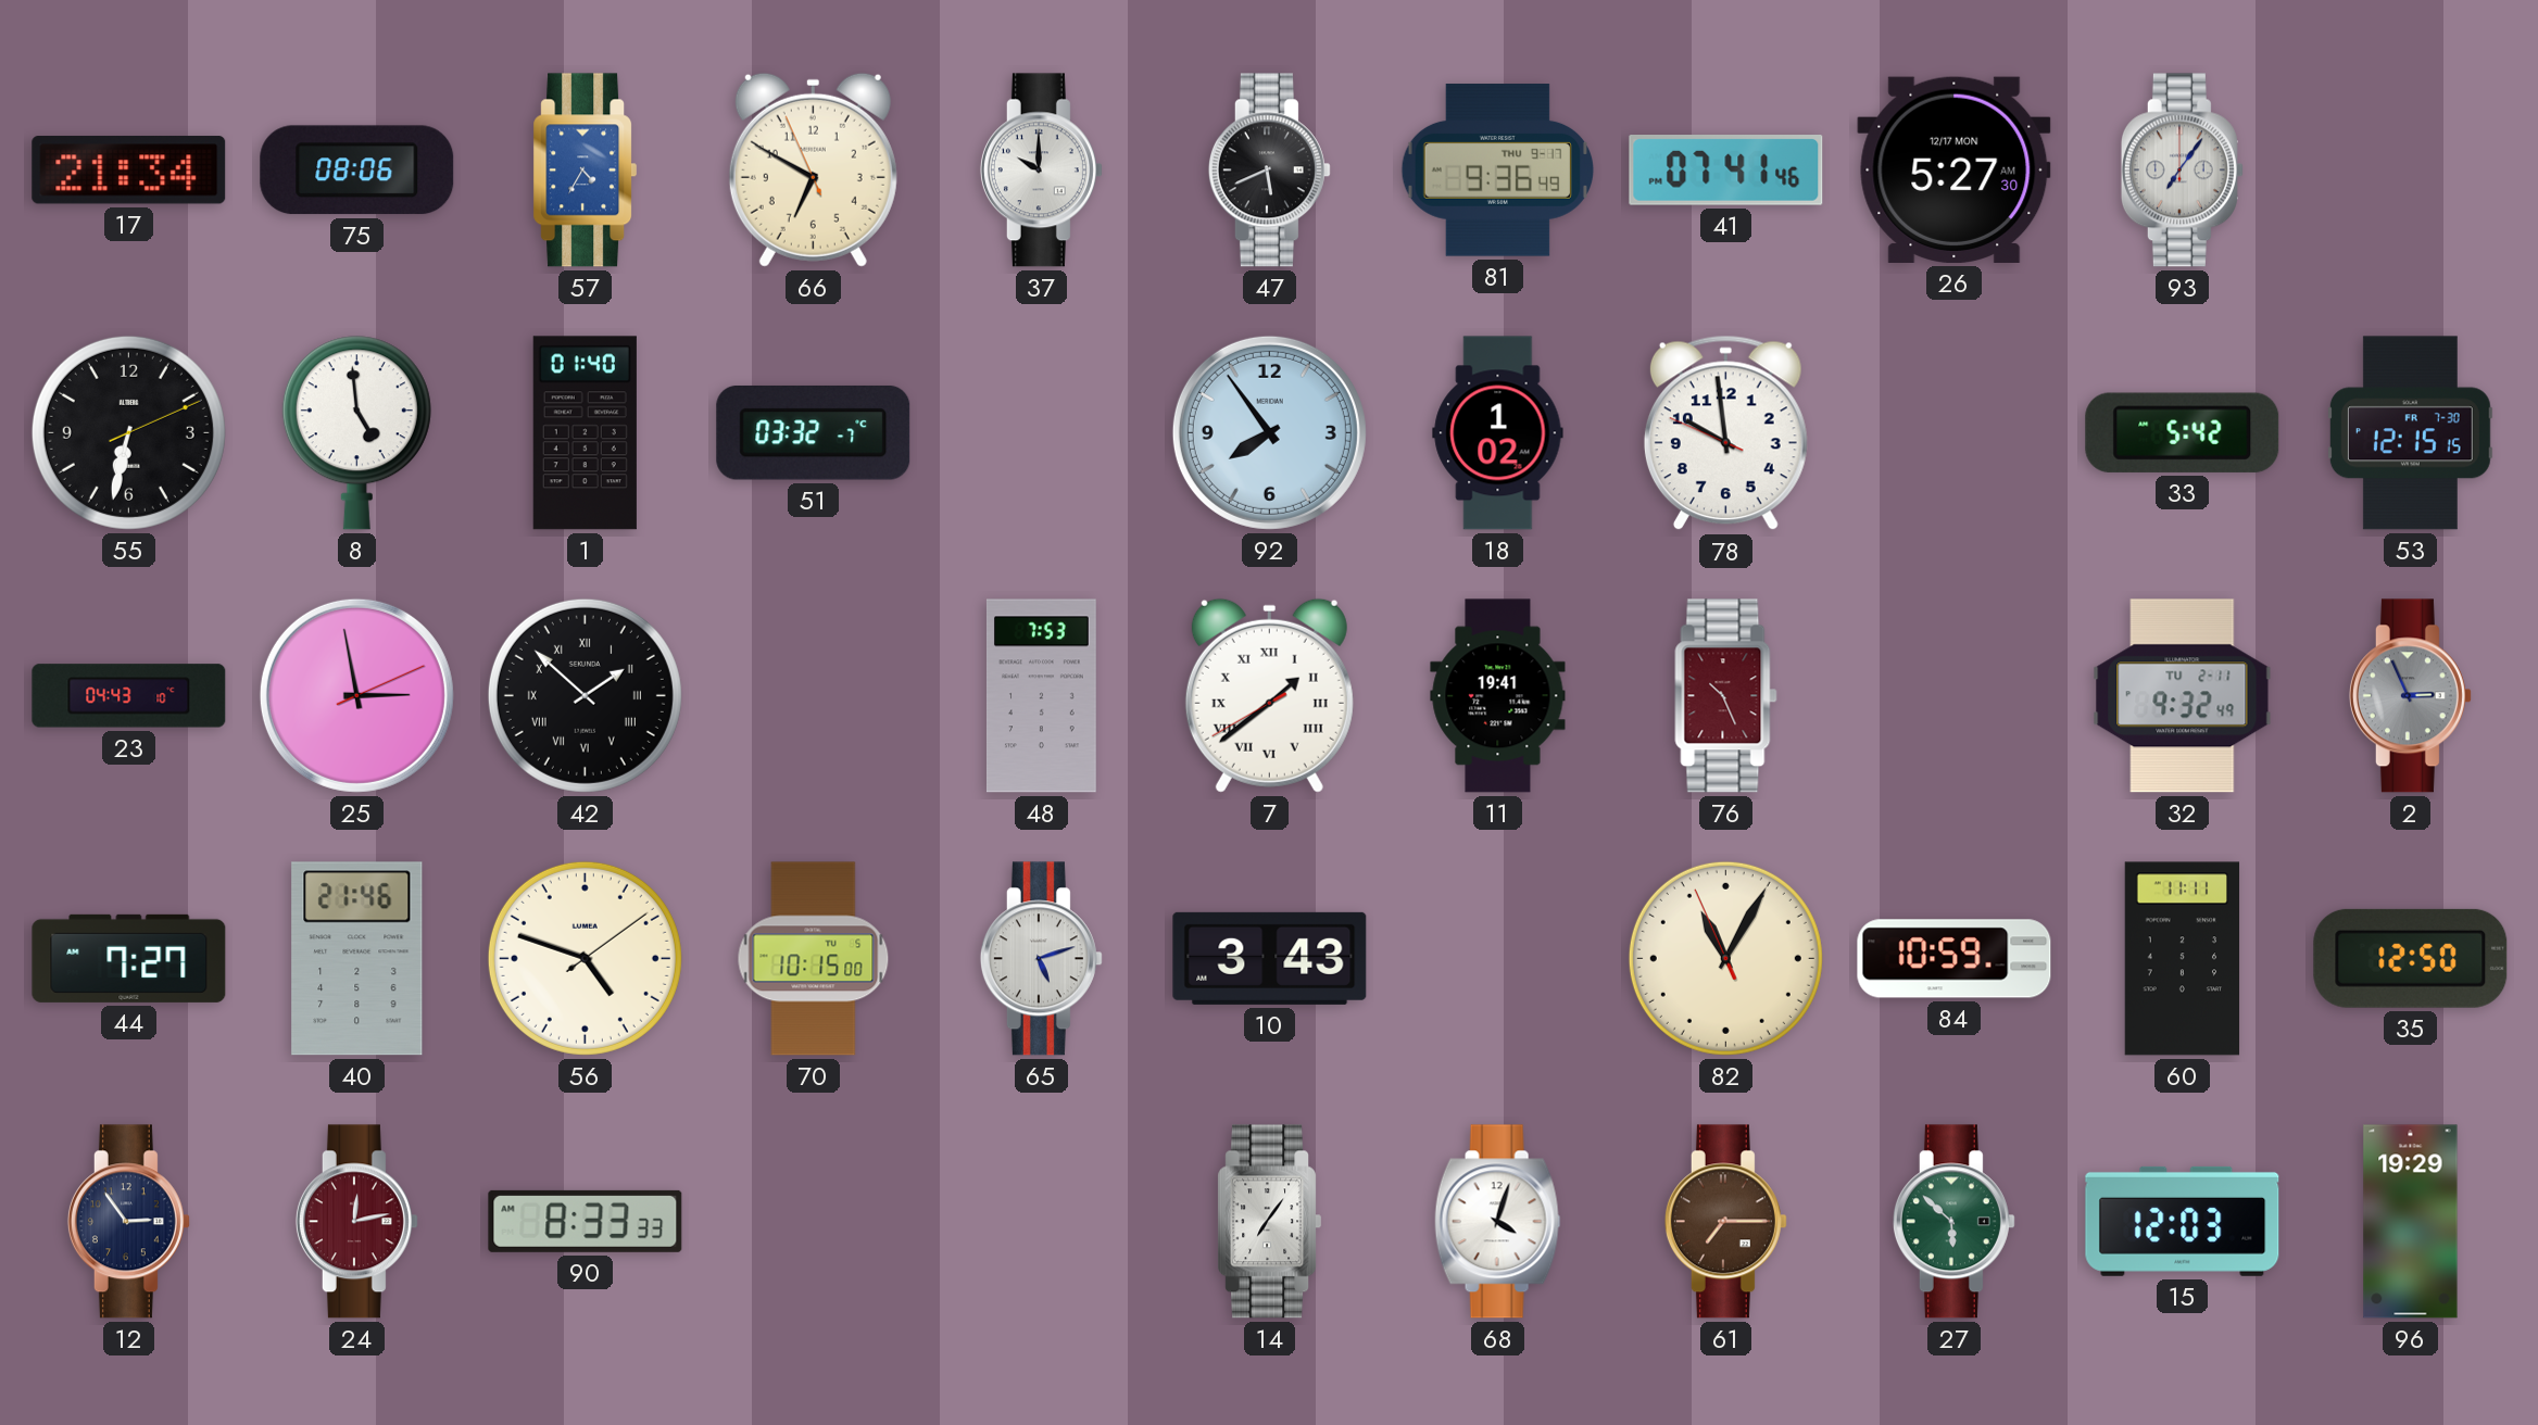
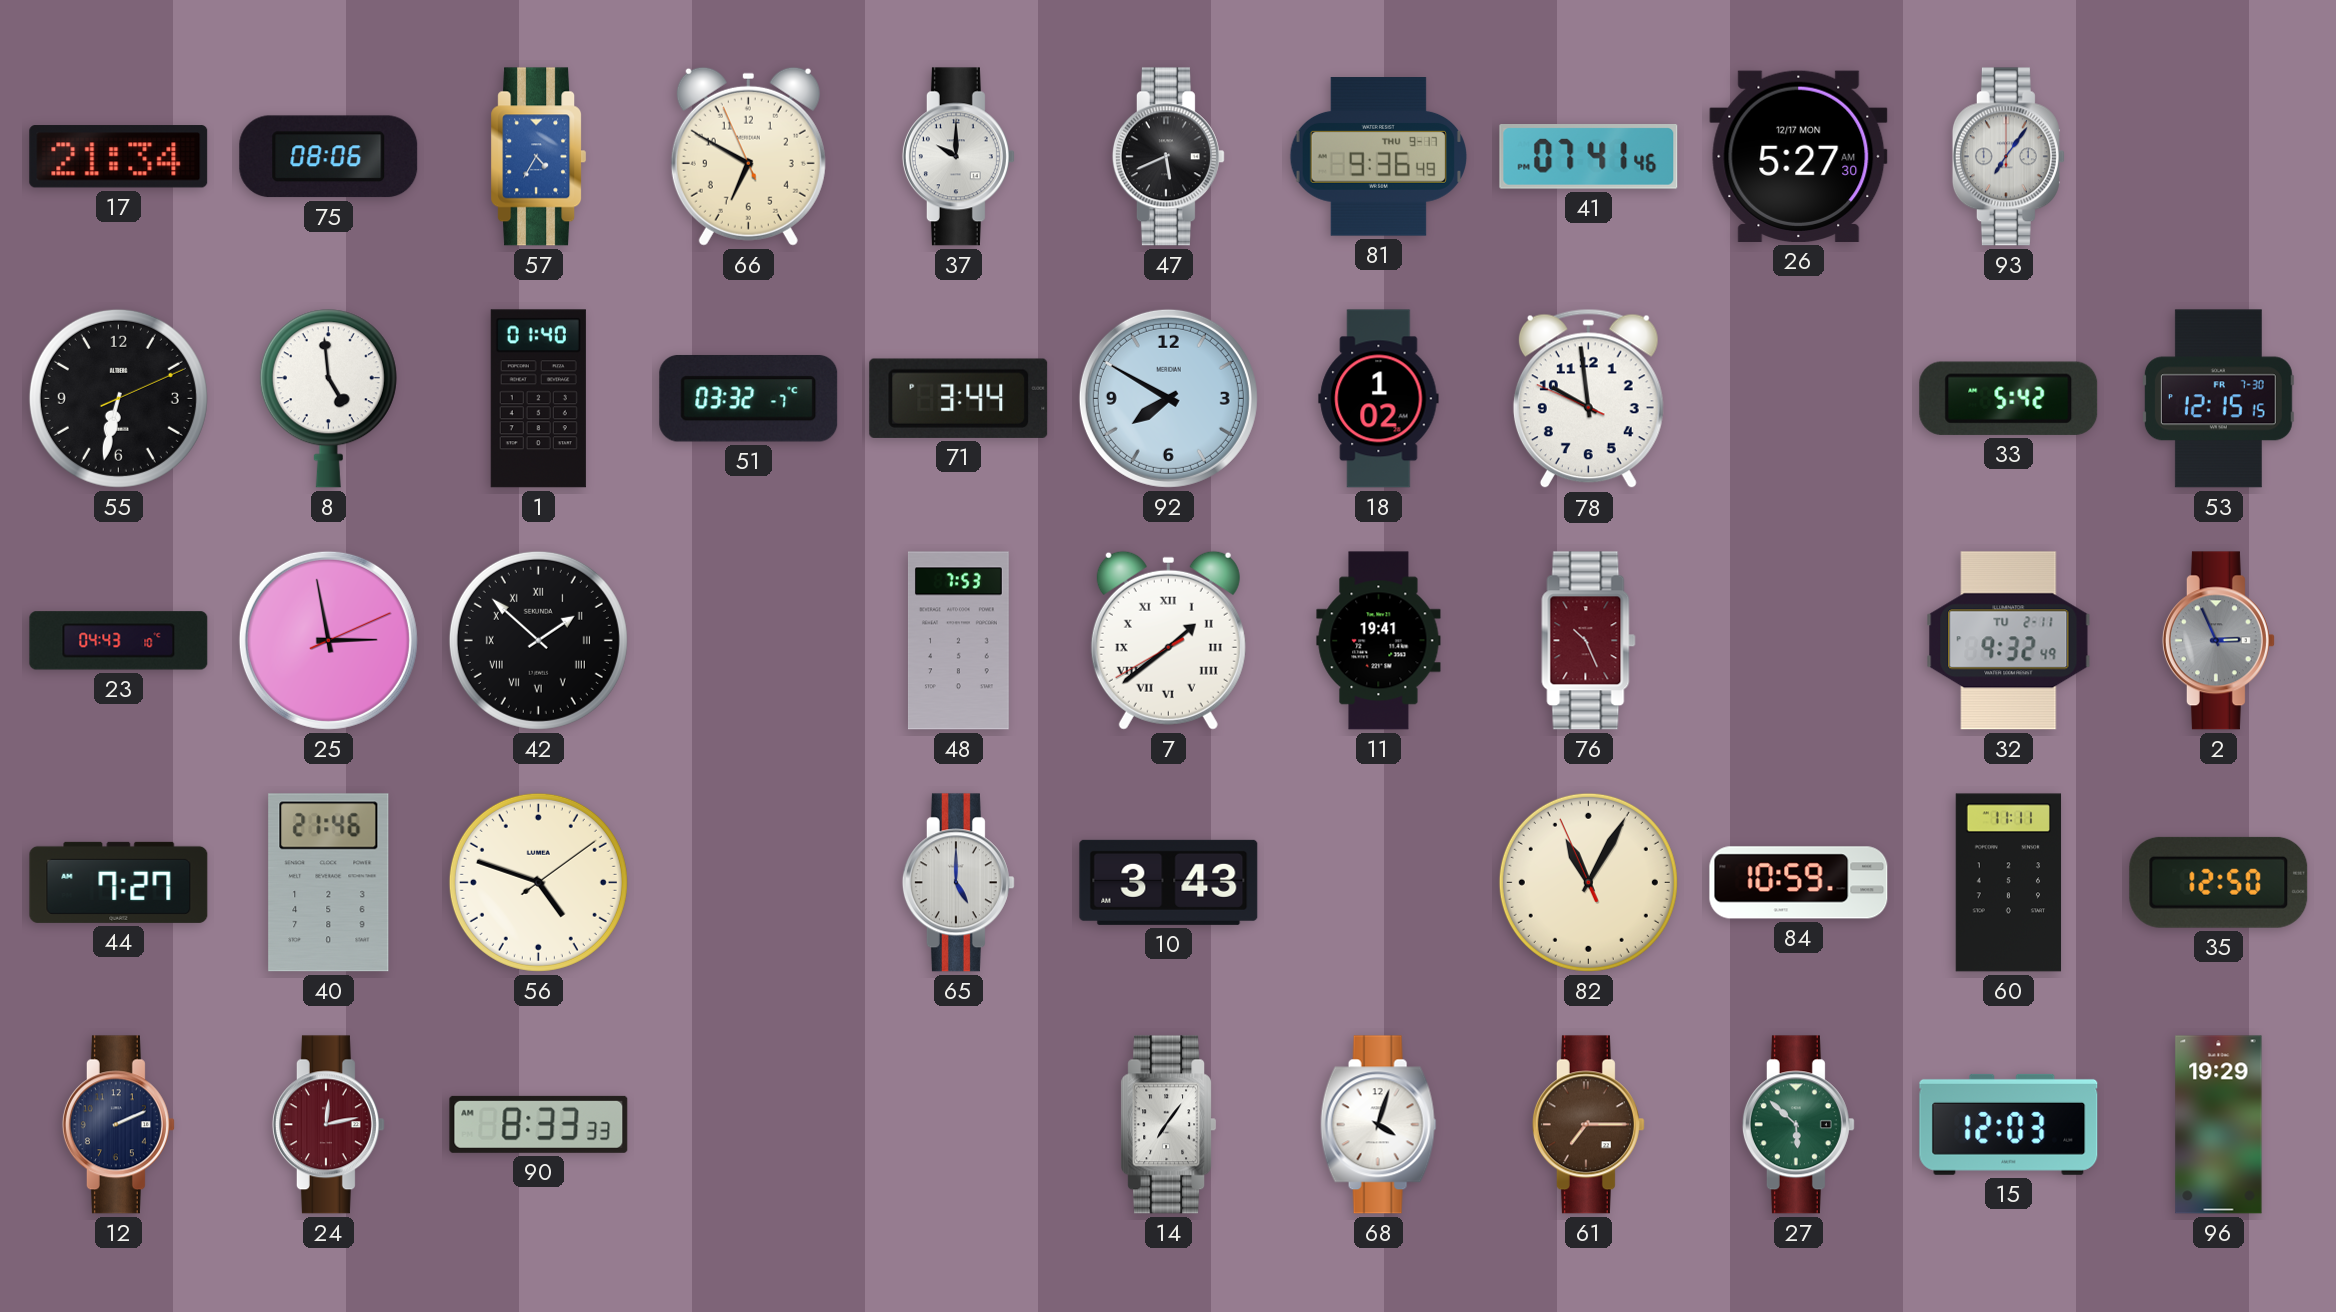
71: none -> 3:44 (959, 398)
92: 7:54 -> 7:50 (1168, 398)
70: 10:15 -> none (814, 959)
65: 5:12 -> 5:00 (958, 883)
12: 2:54 -> 2:11 (118, 1125)
